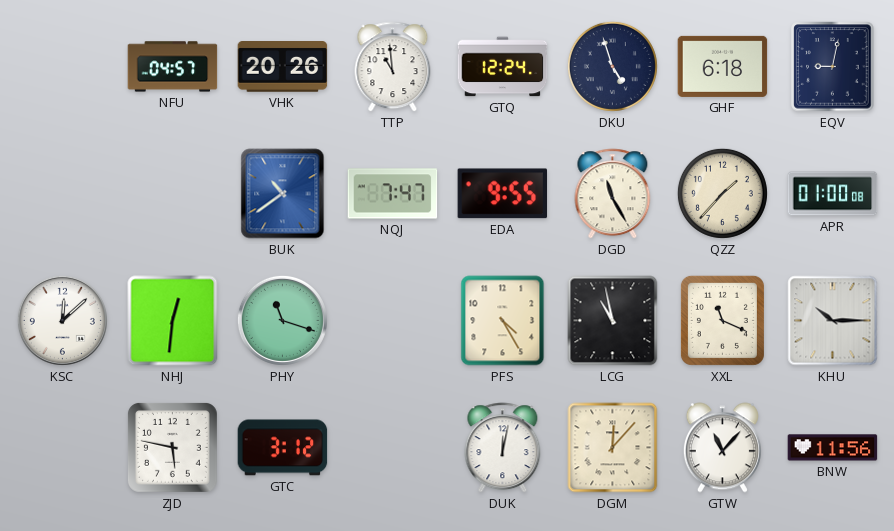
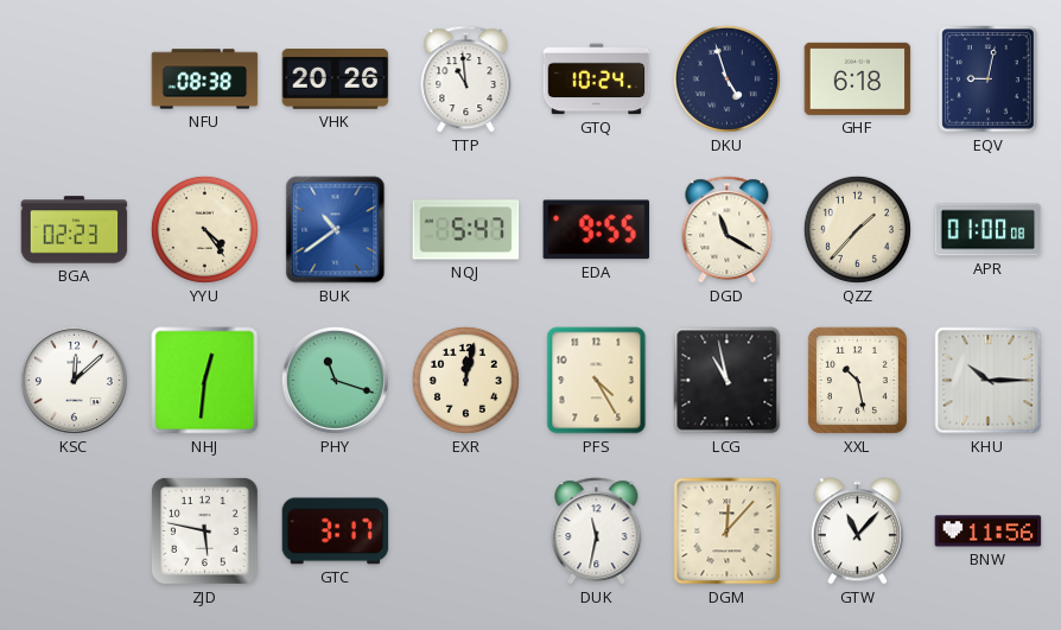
NFU: 04:57 -> 08:38 (205, 79)
GTQ: 12:24 -> 10:24 (597, 79)
BGA: none -> 02:23 (75, 230)
YYU: none -> 4:24 (204, 229)
NQJ: 7:47 -> 5:47 (466, 230)
DGD: 11:25 -> 11:20 (728, 230)
EXR: none -> 12:02 (465, 380)
XXL: 11:19 -> 10:28 (857, 380)
GTC: 3:12 -> 3:17 (336, 532)
DUK: 12:02 -> 11:32 (597, 532)
